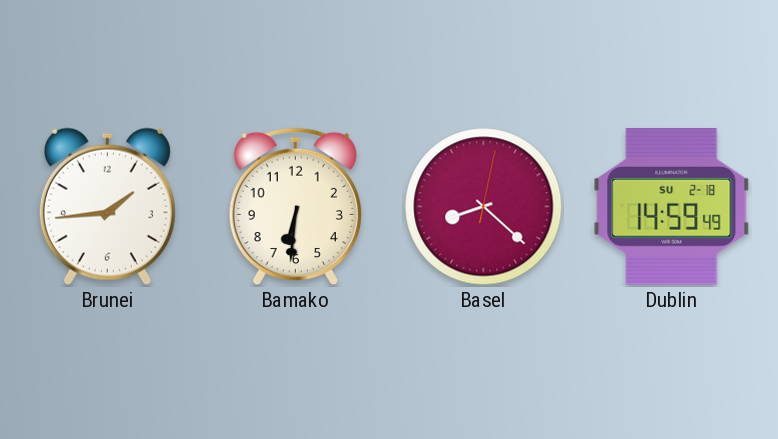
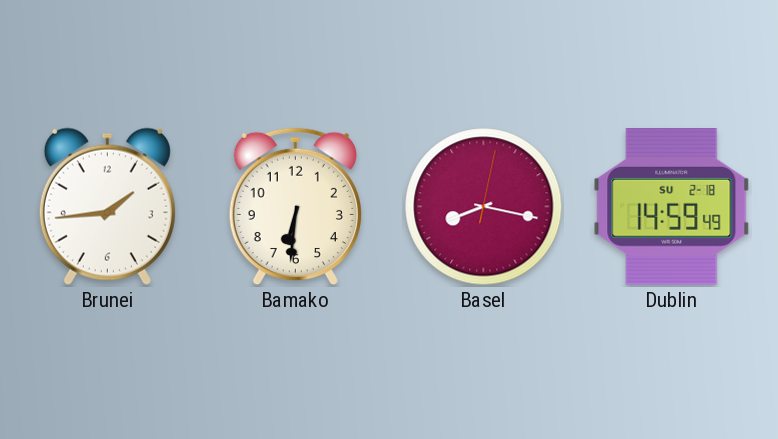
Basel: 8:22 -> 8:17 (484, 207)
